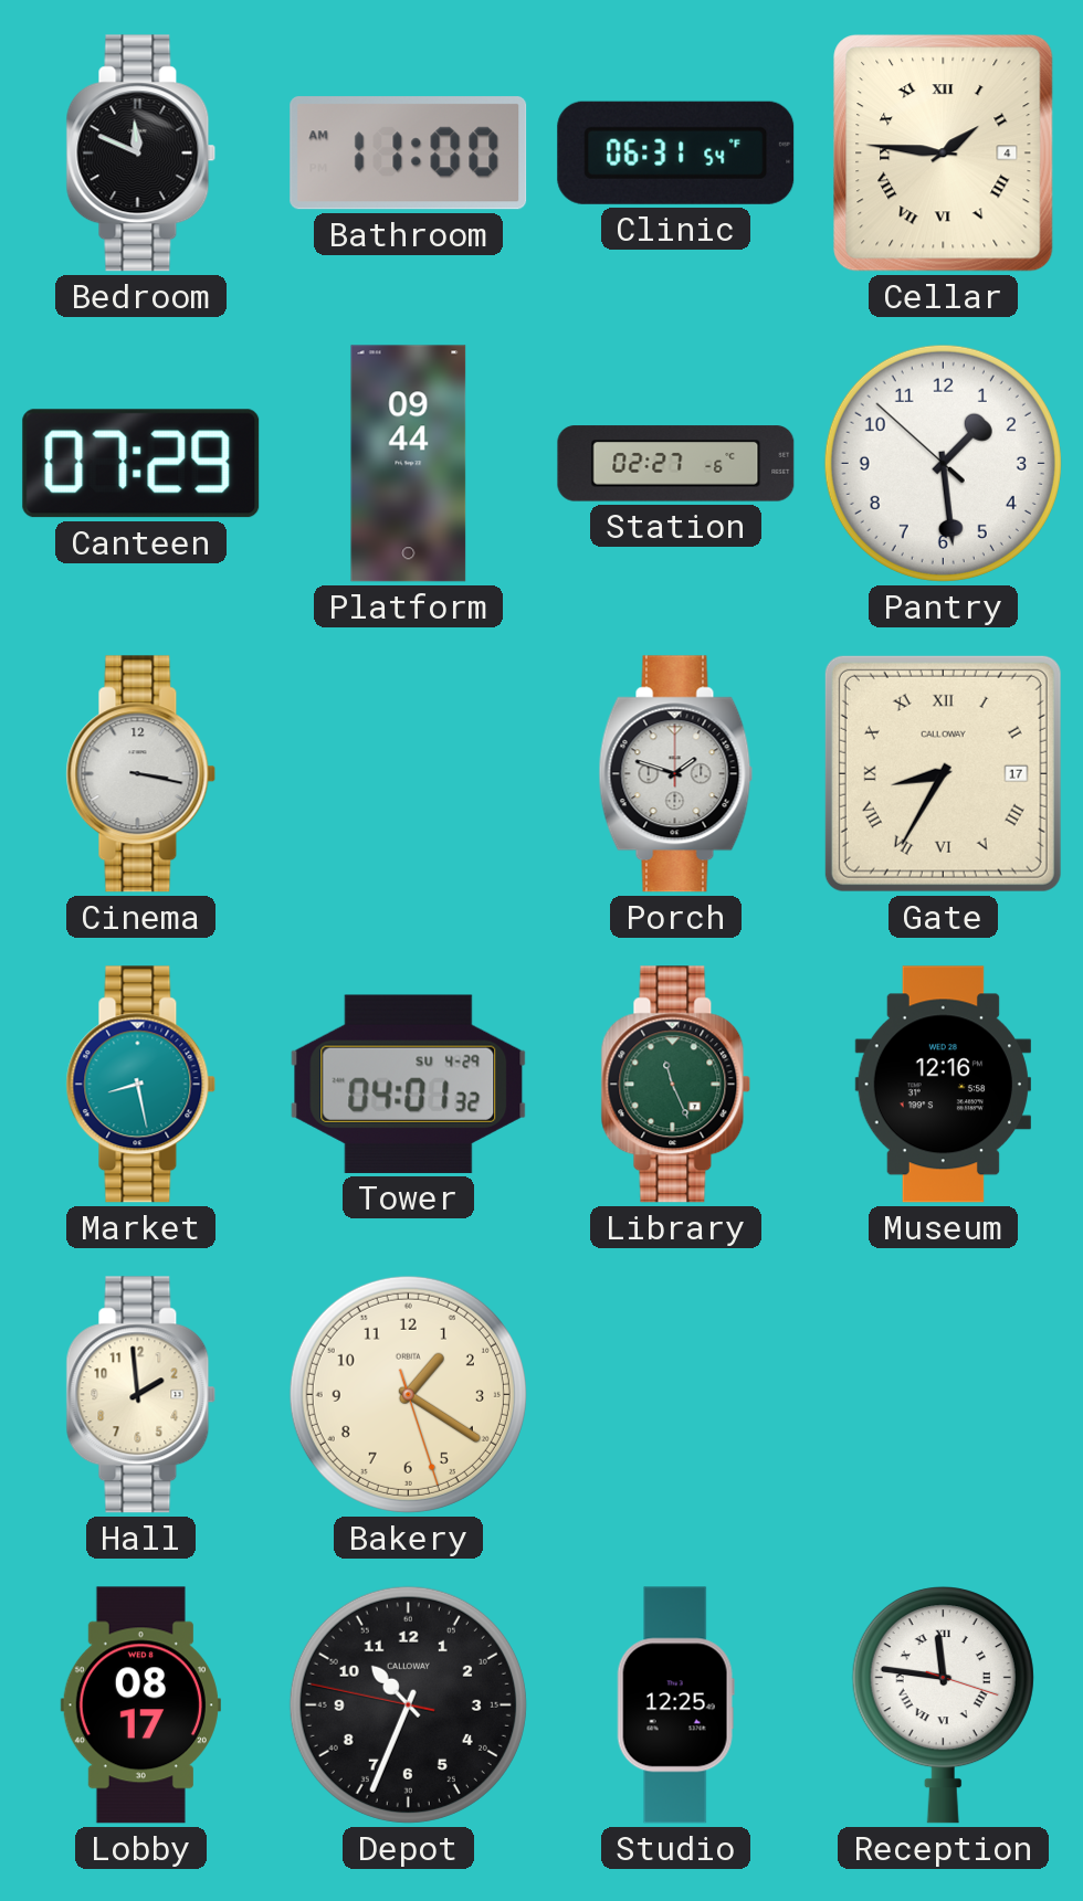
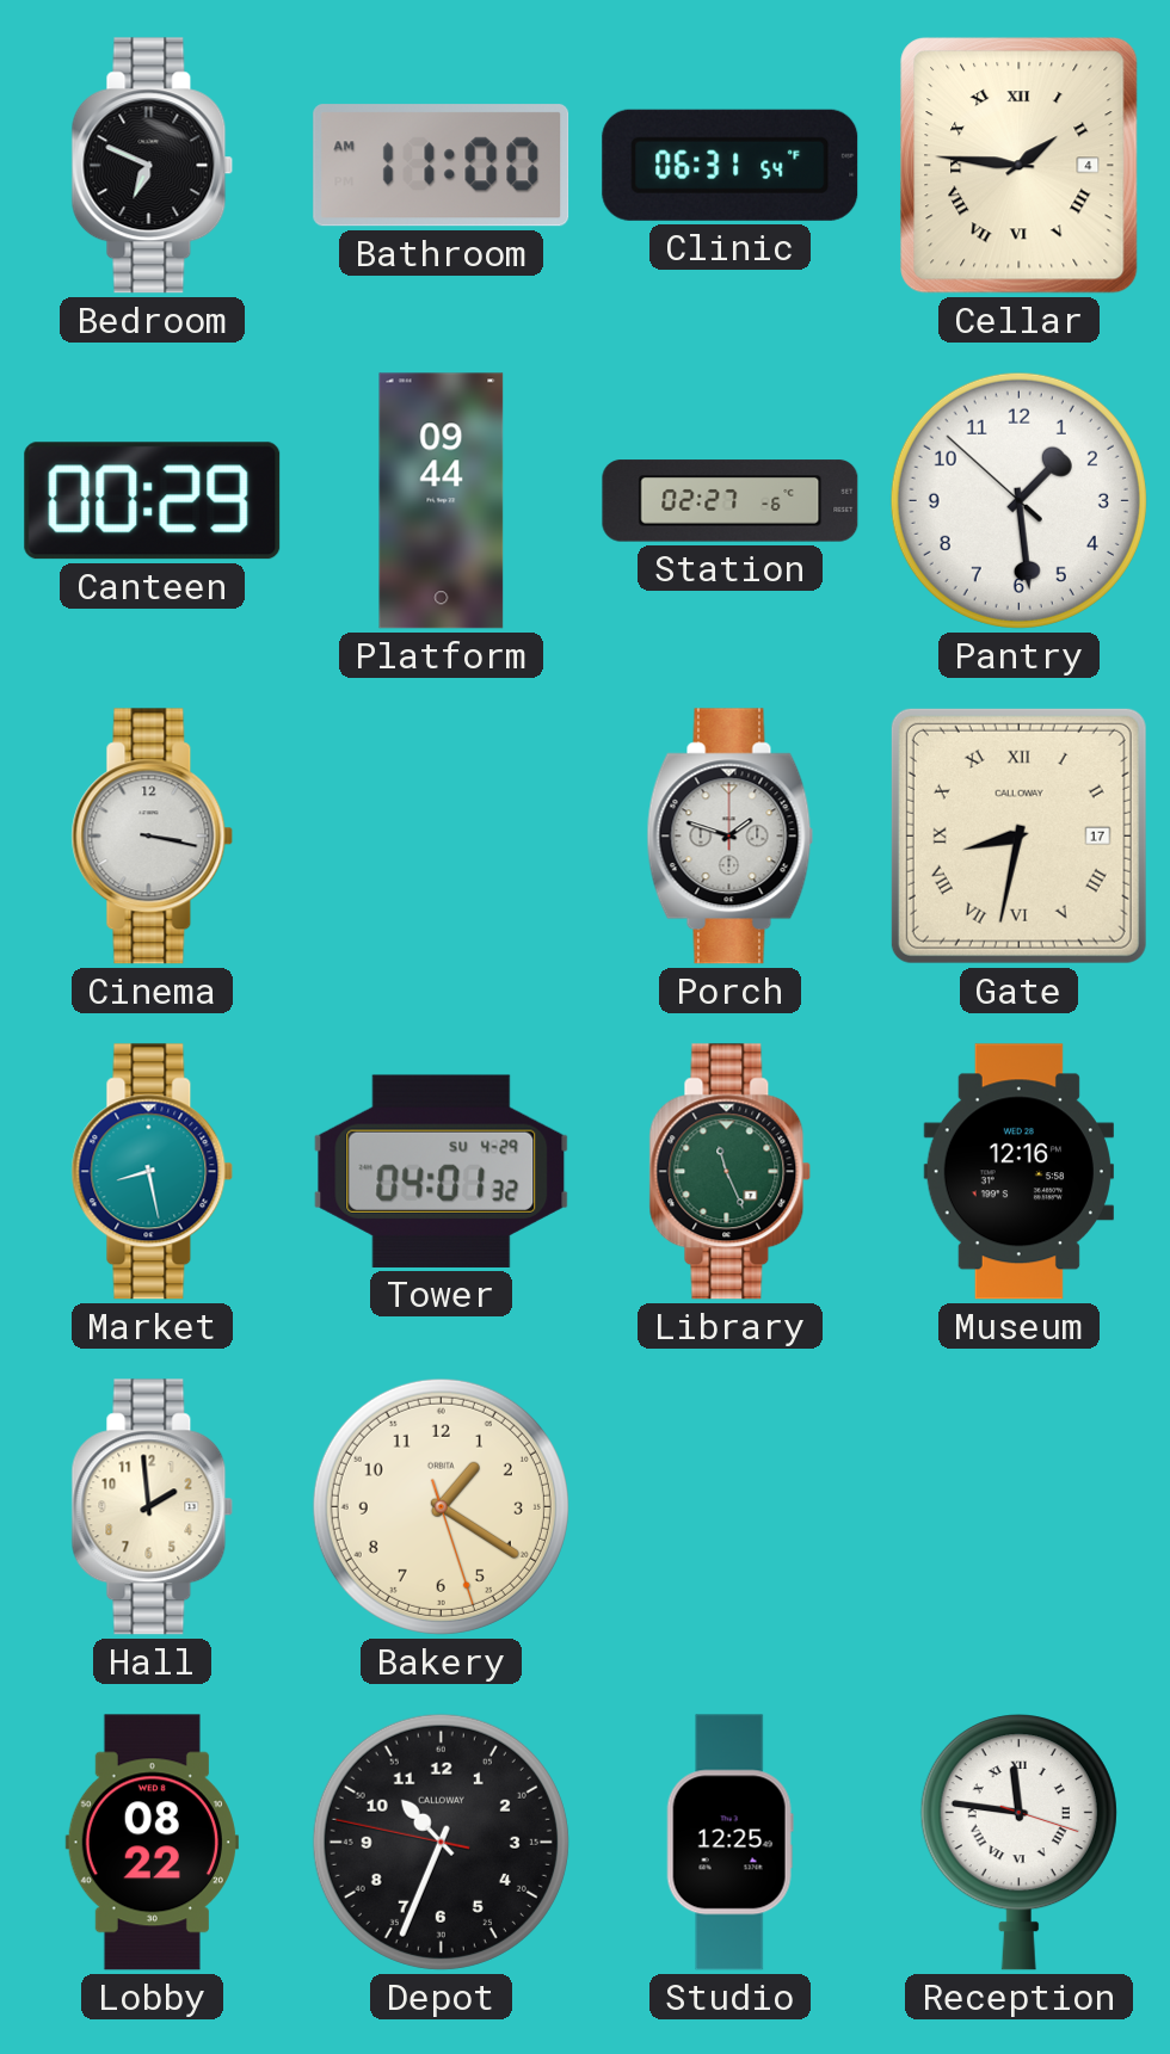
Bedroom: 11:49 -> 6:49 (153, 166)
Canteen: 07:29 -> 00:29 (153, 501)
Gate: 8:35 -> 8:32 (1018, 835)
Lobby: 08:17 -> 08:22 (152, 1843)
